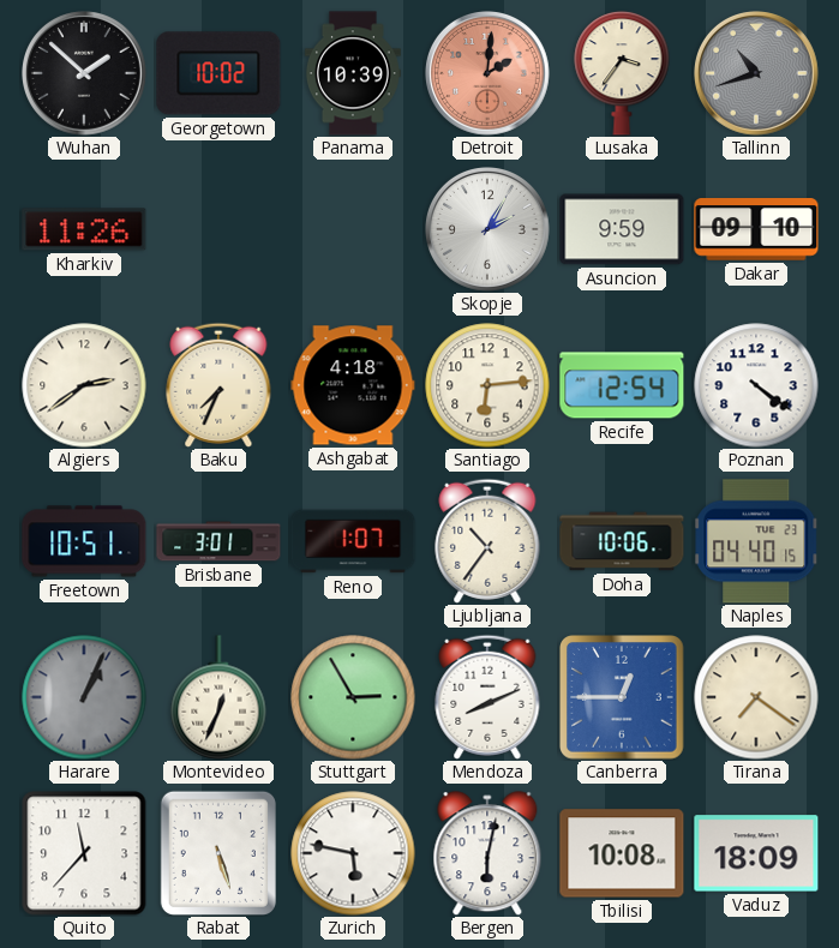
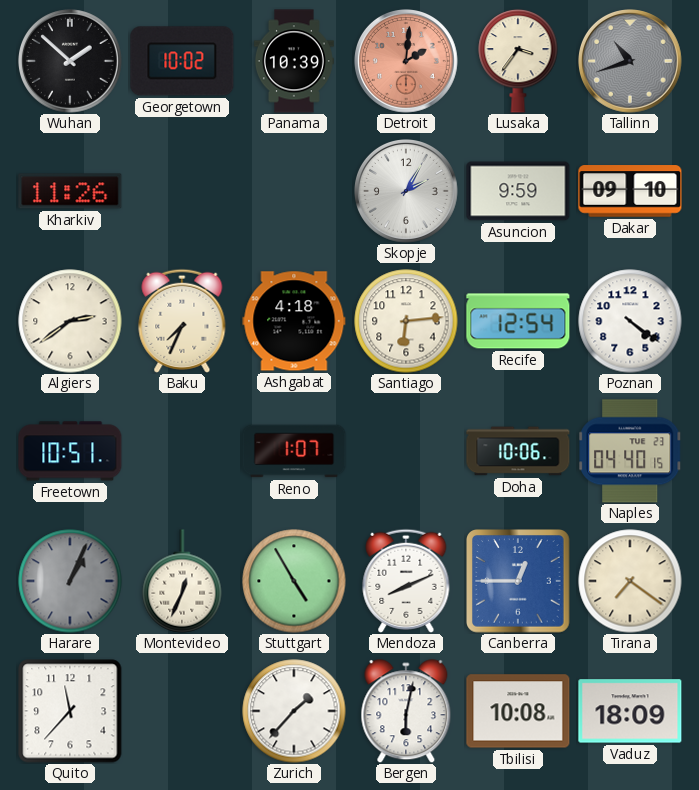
Brisbane: 3:01 -> none (218, 541)
Ljubljana: 10:36 -> none (487, 541)
Stuttgart: 2:55 -> 4:55 (294, 581)
Rabat: 5:27 -> none (218, 853)
Zurich: 5:47 -> 1:37 (294, 711)
